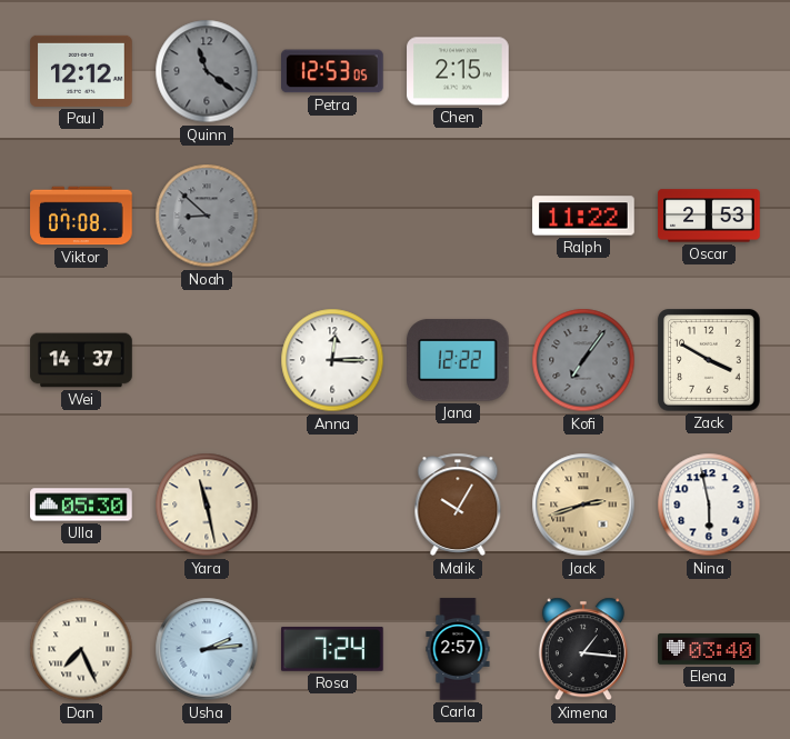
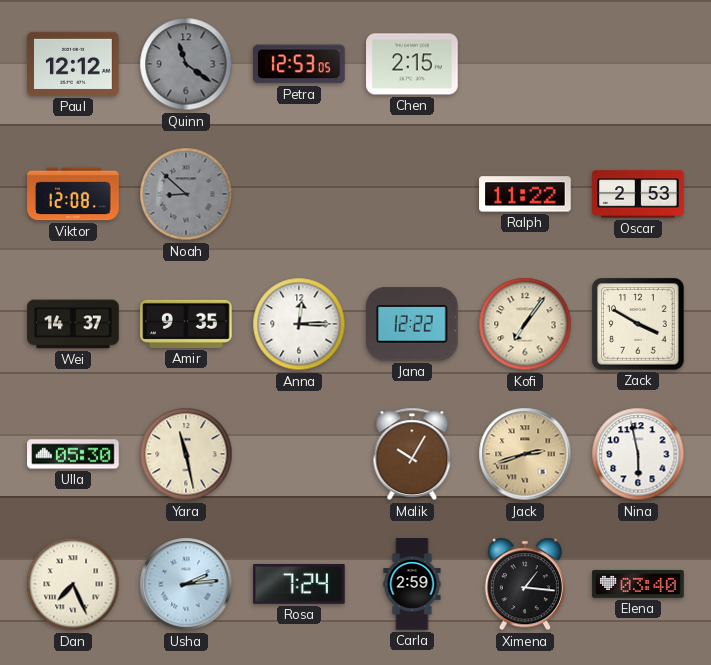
Viktor: 07:08 -> 12:08 (73, 194)
Amir: none -> 9:35 (186, 324)
Kofi dial: grey -> cream (525, 324)
Carla: 2:57 -> 2:59 (412, 584)
